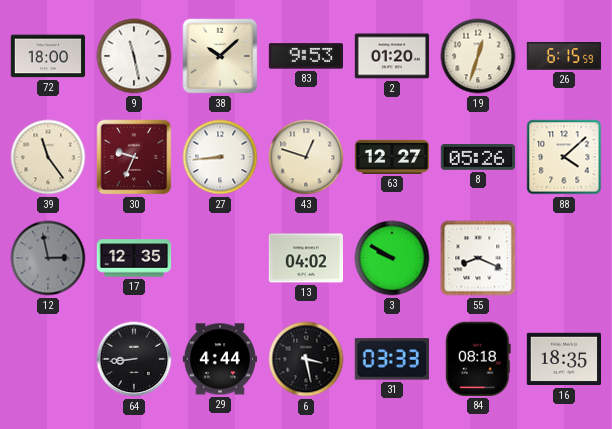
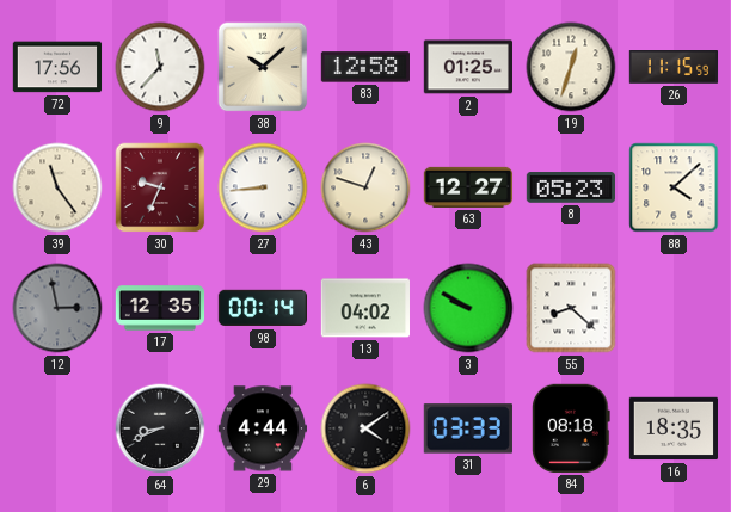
72: 18:00 -> 17:56 (57, 67)
9: 11:28 -> 11:37 (160, 67)
83: 9:53 -> 12:58 (364, 67)
2: 01:20 -> 01:25 (468, 67)
26: 6:15 -> 11:15 (674, 67)
8: 05:26 -> 05:23 (570, 187)
98: none -> 00:14 (262, 308)
55: 8:19 -> 8:22 (571, 308)
64: 8:44 -> 8:41 (160, 428)
6: 3:28 -> 4:09 (365, 428)
